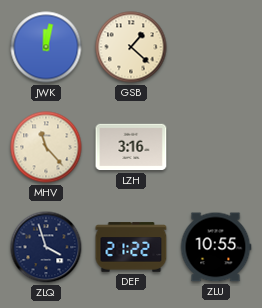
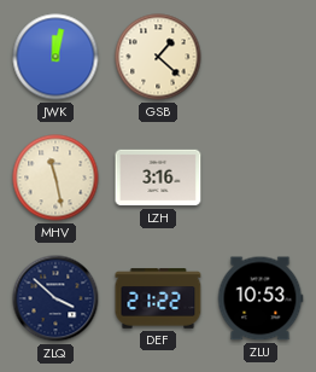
MHV: 11:23 -> 11:28 (55, 178)
ZLQ: 3:57 -> 3:52 (55, 298)
ZLU: 10:55 -> 10:53 (261, 298)
